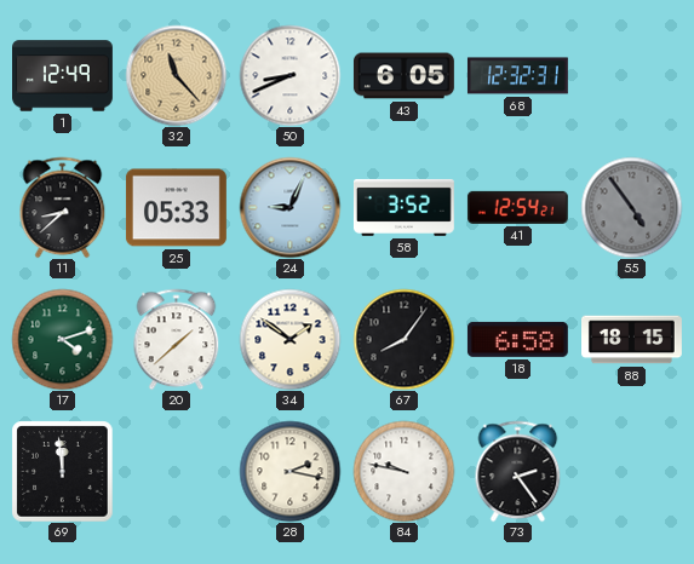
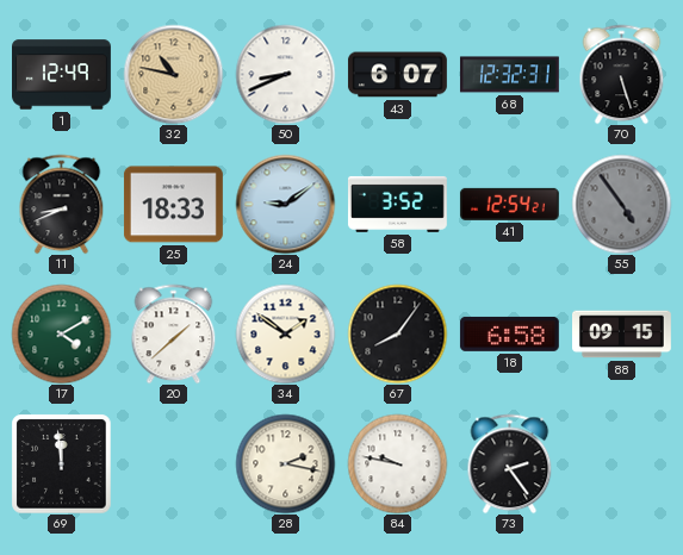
32: 11:23 -> 10:47 (173, 74)
43: 6:05 -> 6:07 (397, 75)
70: none -> 5:27 (622, 74)
11: 8:38 -> 8:41 (62, 204)
25: 05:33 -> 18:33 (173, 205)
24: 9:04 -> 9:09 (285, 204)
17: 4:12 -> 4:10 (61, 333)
88: 18:15 -> 09:15 (622, 335)
